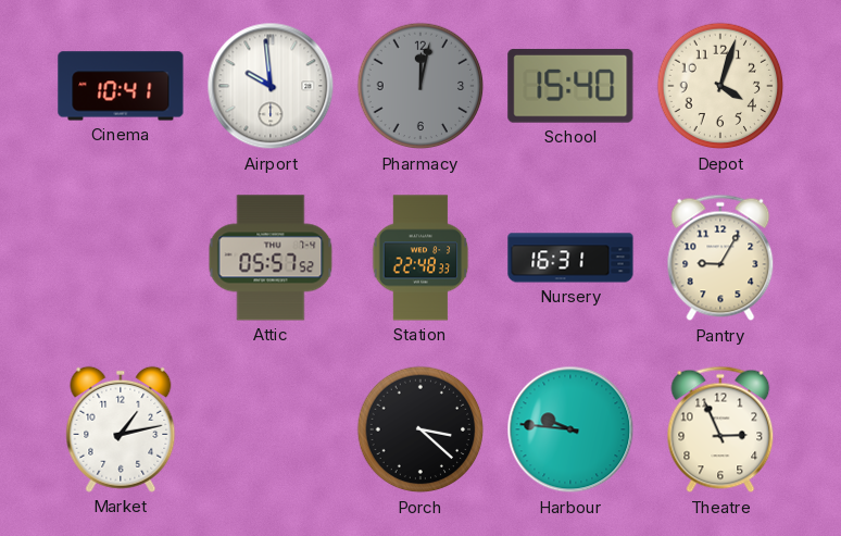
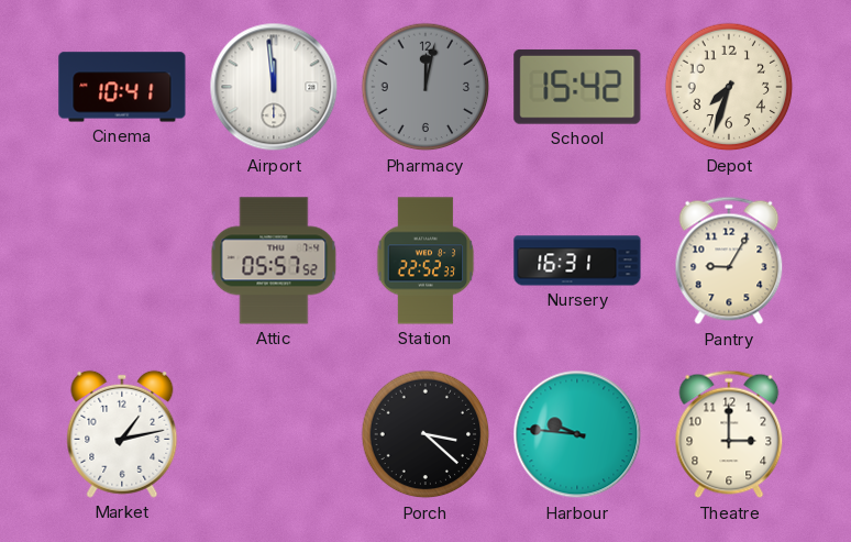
Airport: 9:59 -> 11:59 (274, 87)
School: 15:40 -> 15:42 (577, 87)
Depot: 4:03 -> 7:33 (729, 87)
Station: 22:48 -> 22:52 (425, 261)
Theatre: 2:56 -> 3:00 (729, 434)
